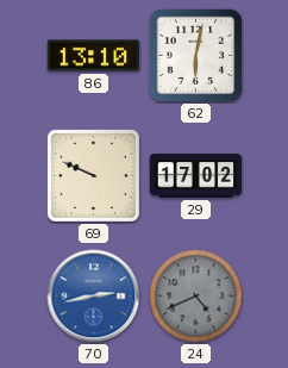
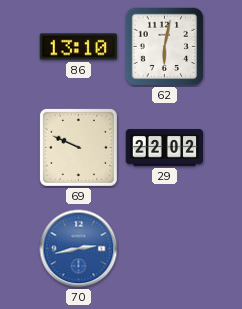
29: 17:02 -> 22:02 (165, 148)
24: 4:41 -> none (196, 297)
